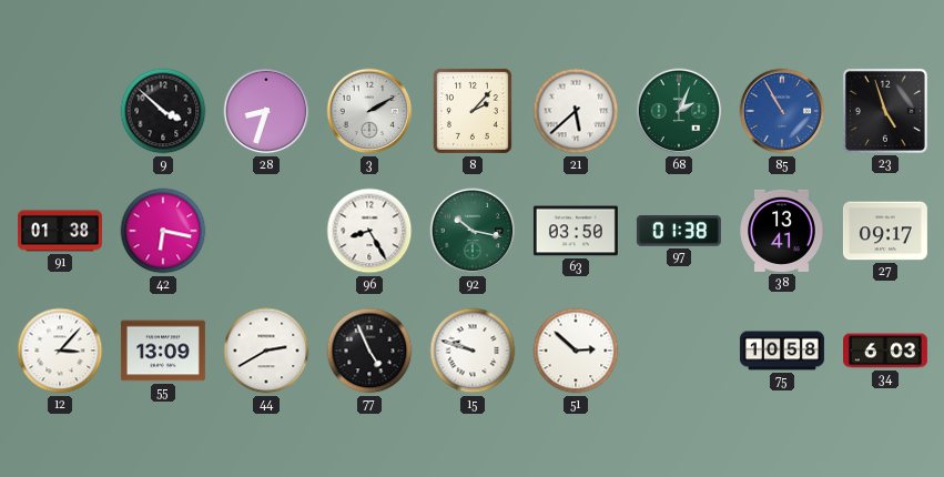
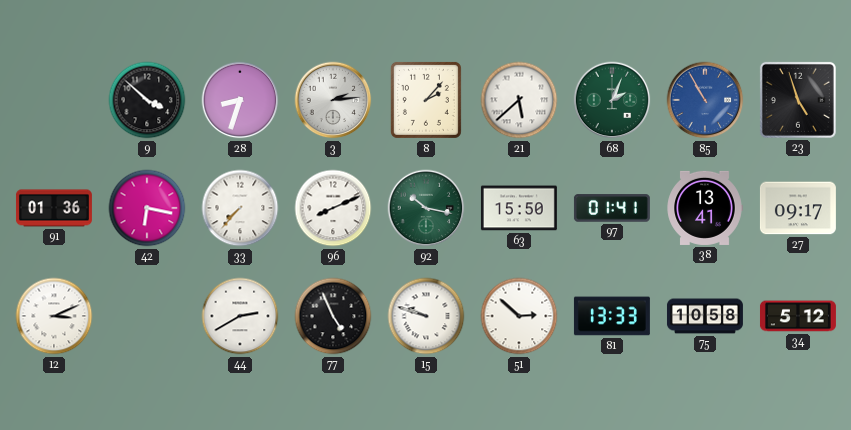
3: 2:10 -> 2:14 (333, 100)
91: 01:38 -> 01:36 (54, 208)
33: none -> 7:37 (240, 208)
96: 8:25 -> 8:11 (333, 208)
63: 03:50 -> 15:50 (519, 208)
97: 01:38 -> 01:41 (612, 208)
12: 3:07 -> 3:11 (54, 316)
55: 13:09 -> none (163, 351)
81: none -> 13:33 (612, 316)
34: 6:03 -> 5:12 (798, 316)
